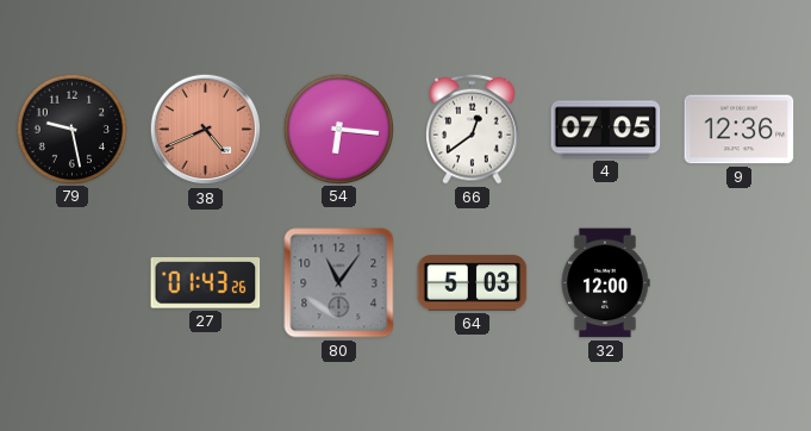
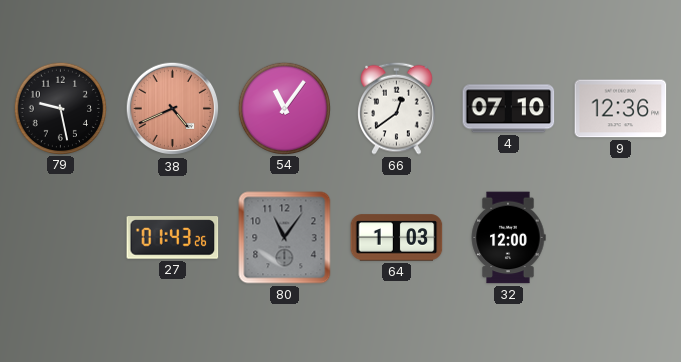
54: 6:16 -> 11:06 (284, 108)
4: 07:05 -> 07:10 (509, 109)
64: 5:03 -> 1:03 (397, 238)
